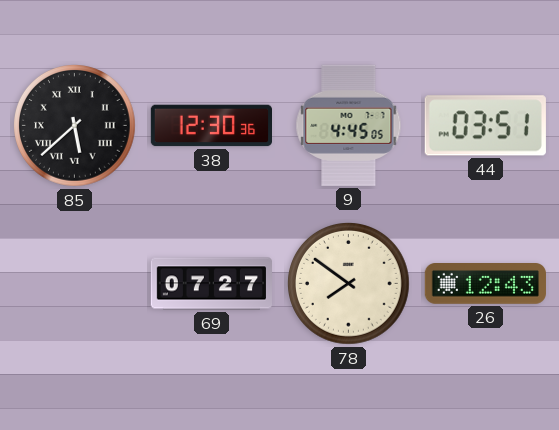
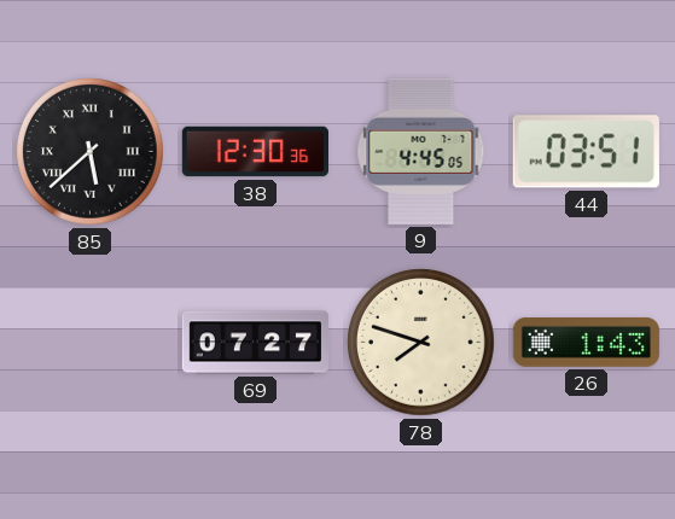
78: 7:51 -> 7:48 (421, 343)
26: 12:43 -> 1:43 (586, 343)
